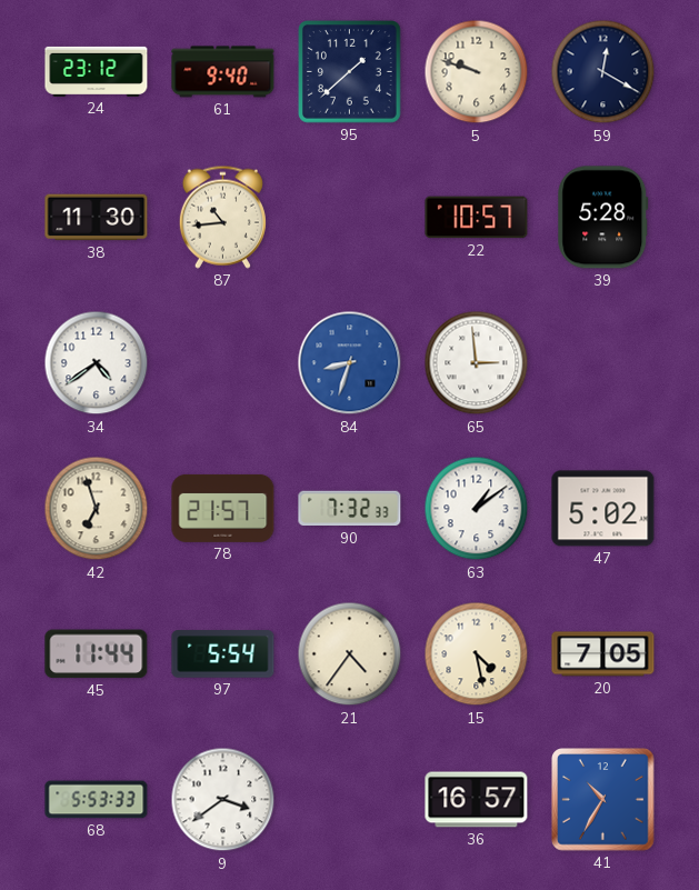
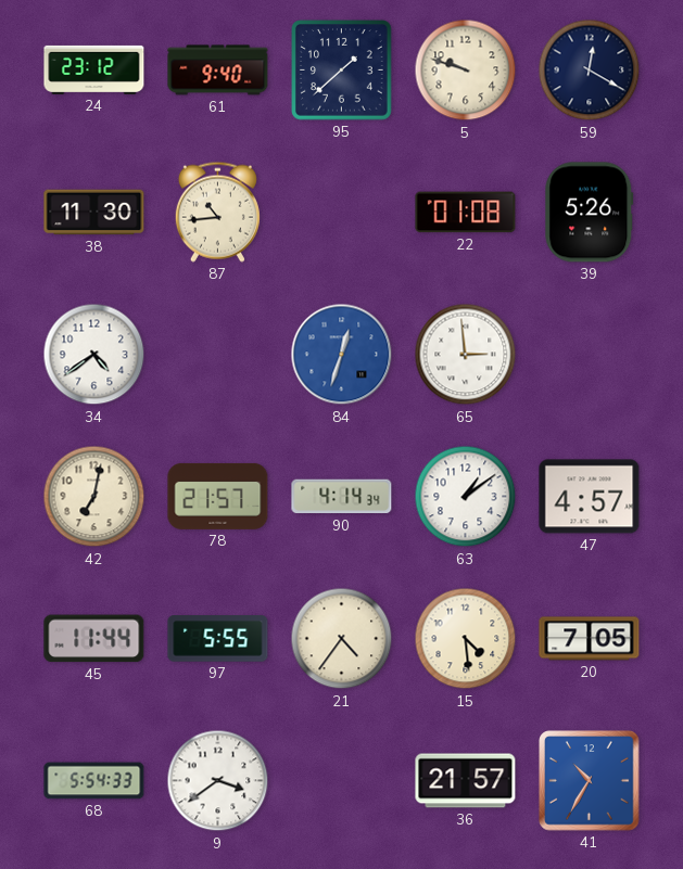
22: 10:57 -> 01:08 (466, 213)
39: 5:28 -> 5:26 (590, 213)
84: 8:33 -> 12:33 (342, 355)
42: 6:57 -> 7:02 (94, 497)
90: 7:32 -> 4:14 (342, 497)
47: 5:02 -> 4:57 (590, 497)
97: 5:54 -> 5:55 (218, 639)
15: 4:28 -> 4:29 (466, 639)
68: 5:53 -> 5:54 (94, 781)
36: 16:57 -> 21:57 (466, 781)
